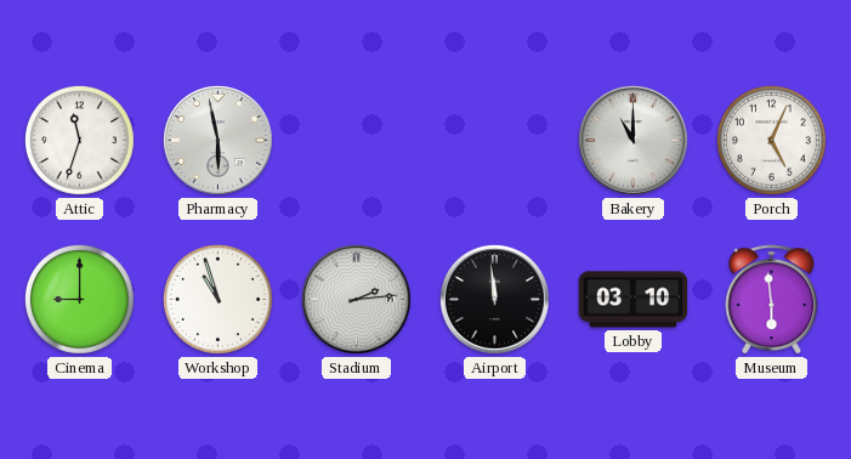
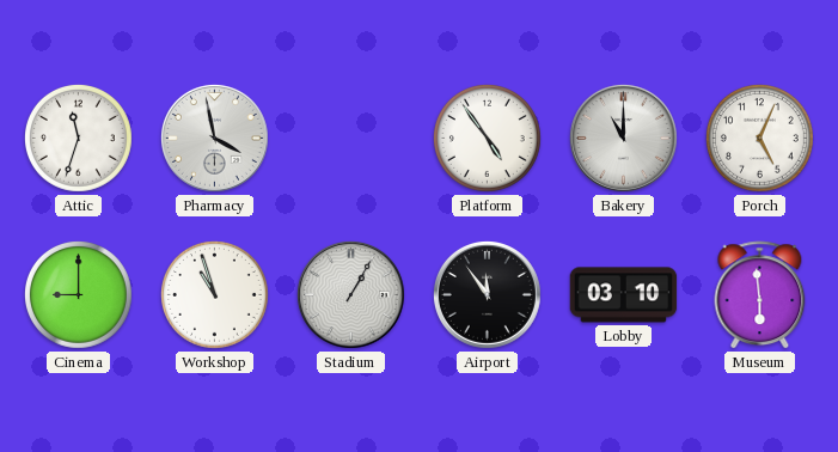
Pharmacy: 5:58 -> 3:58 (214, 138)
Platform: none -> 4:54 (487, 138)
Stadium: 2:14 -> 1:05 (350, 294)
Airport: 11:59 -> 11:54 (487, 294)
